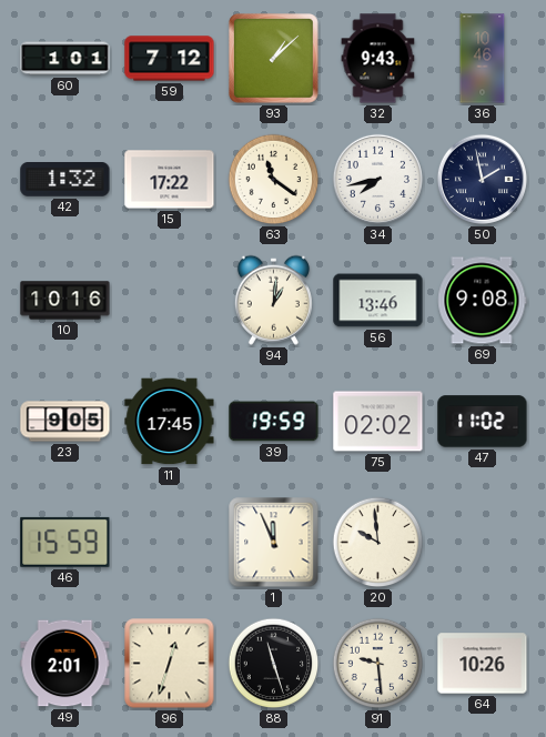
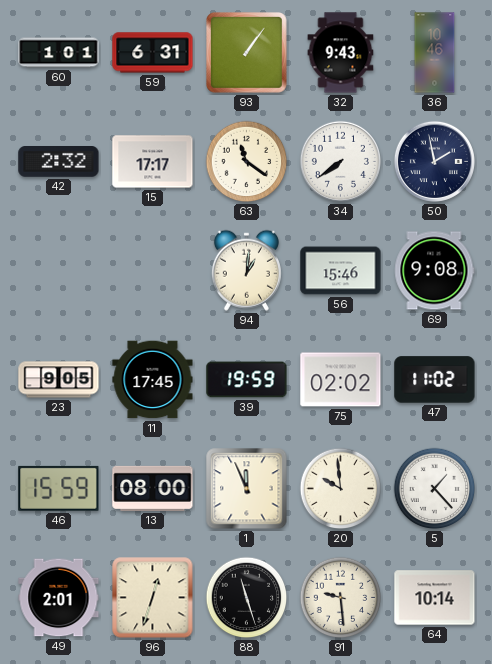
59: 7:12 -> 6:31 (153, 53)
93: 1:08 -> 1:06 (247, 53)
42: 1:32 -> 2:32 (59, 162)
15: 17:22 -> 17:17 (153, 162)
34: 7:43 -> 7:39 (340, 161)
10: 10:16 -> none (65, 301)
56: 13:46 -> 15:46 (341, 271)
13: none -> 08:00 (153, 488)
5: none -> 1:23 (435, 489)
64: 10:26 -> 10:14 (435, 598)
